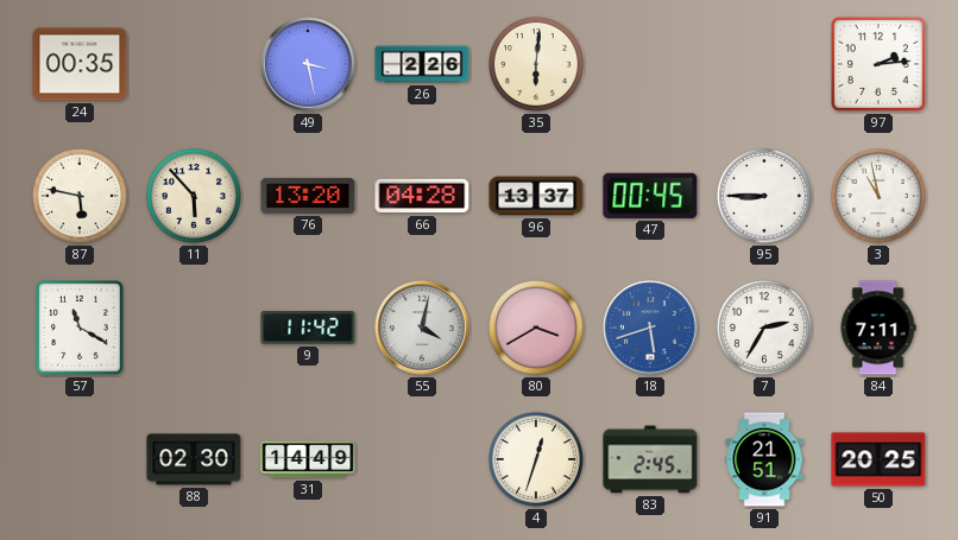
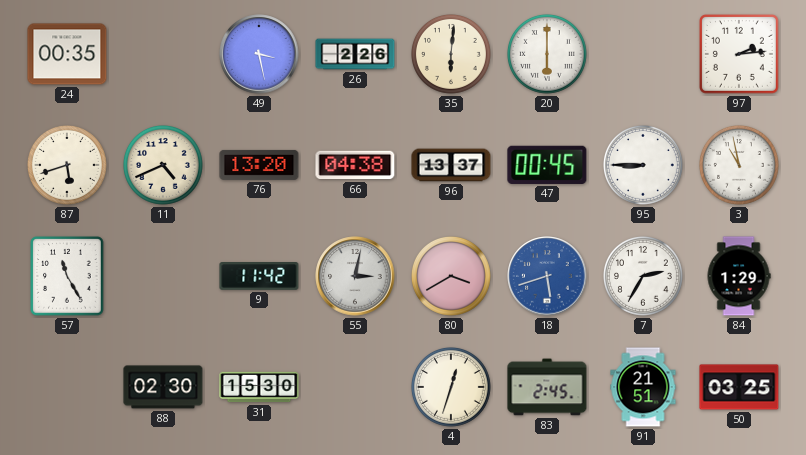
20: none -> 6:00 (548, 55)
87: 5:47 -> 5:42 (68, 166)
11: 5:53 -> 4:41 (164, 166)
66: 04:28 -> 04:38 (355, 165)
57: 11:20 -> 11:25 (67, 276)
55: 4:02 -> 3:02 (355, 276)
84: 7:11 -> 1:29 (739, 276)
31: 14:49 -> 15:30 (259, 387)
50: 20:25 -> 03:25 (739, 387)
